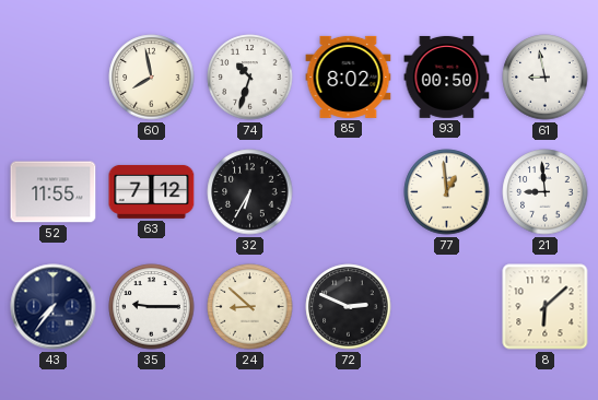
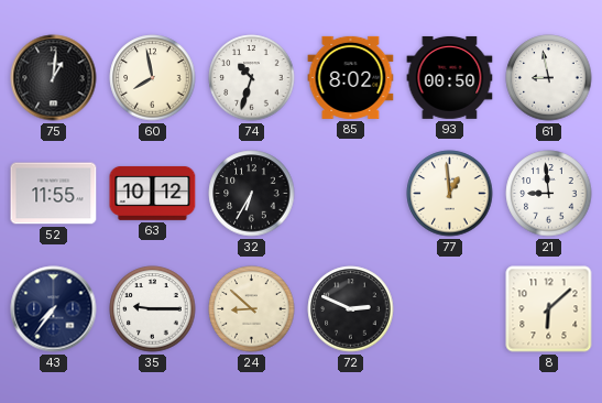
75: none -> 1:01 (54, 78)
63: 7:12 -> 10:12 (153, 193)
